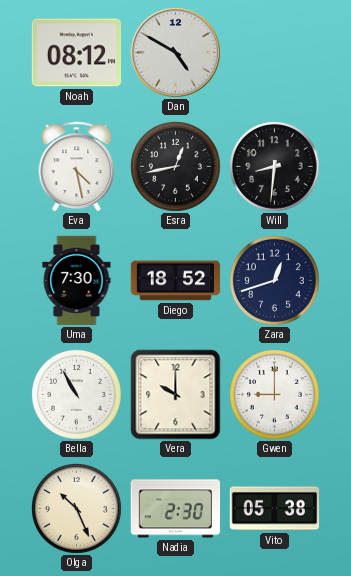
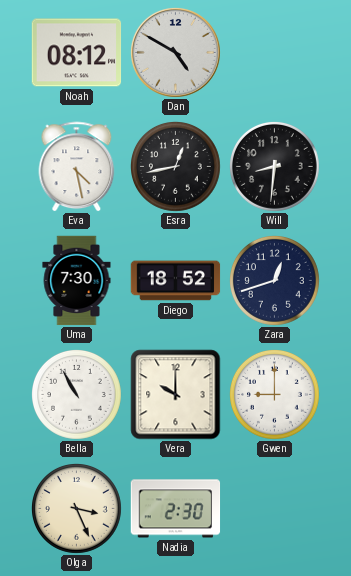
Olga: 10:26 -> 3:26 (77, 509)
Vito: 05:38 -> none (275, 509)
